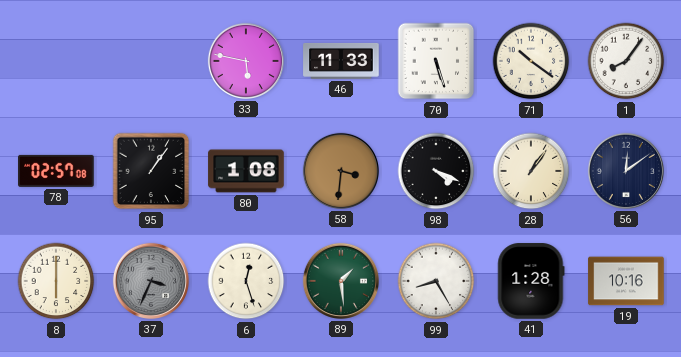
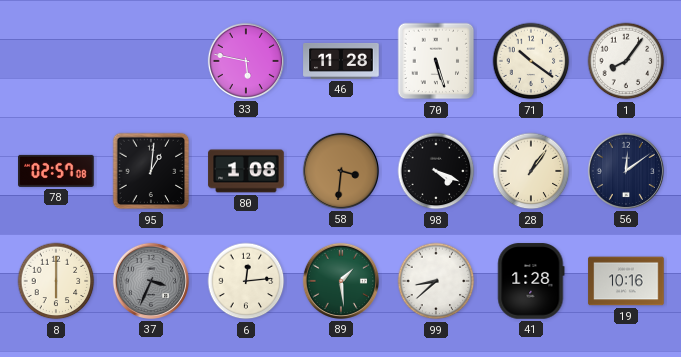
46: 11:33 -> 11:28 (341, 61)
95: 1:06 -> 1:01 (151, 171)
6: 12:27 -> 12:14 (246, 281)
99: 8:25 -> 8:38 (436, 281)
